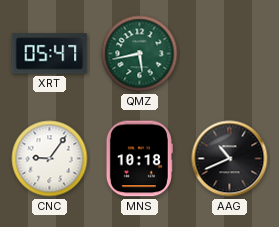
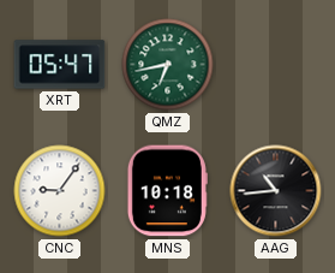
QMZ: 5:43 -> 6:43 (168, 65)
AAG: 10:41 -> 10:44 (276, 191)
